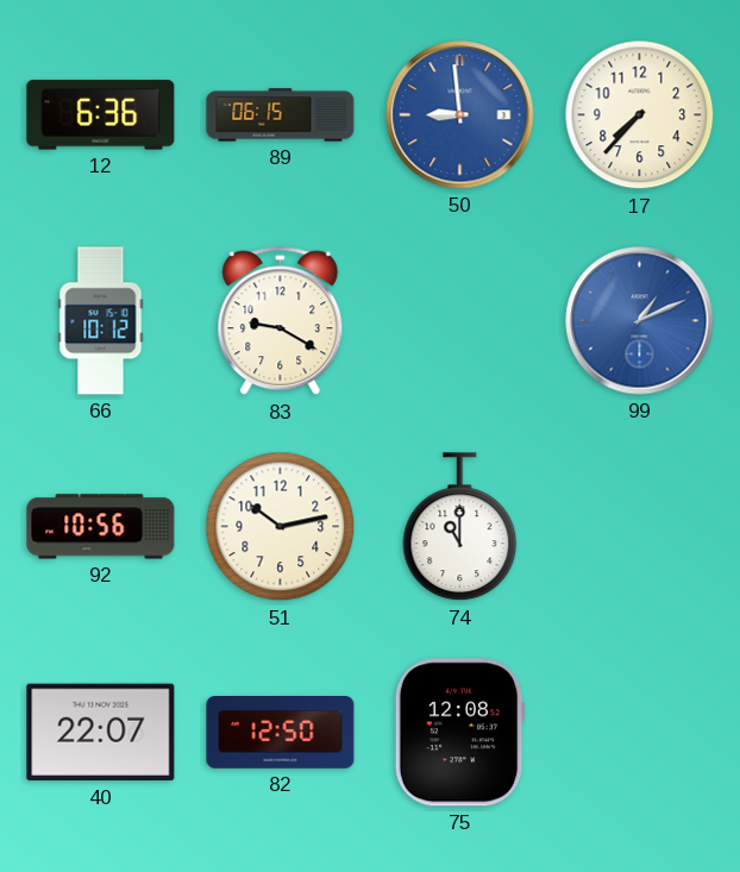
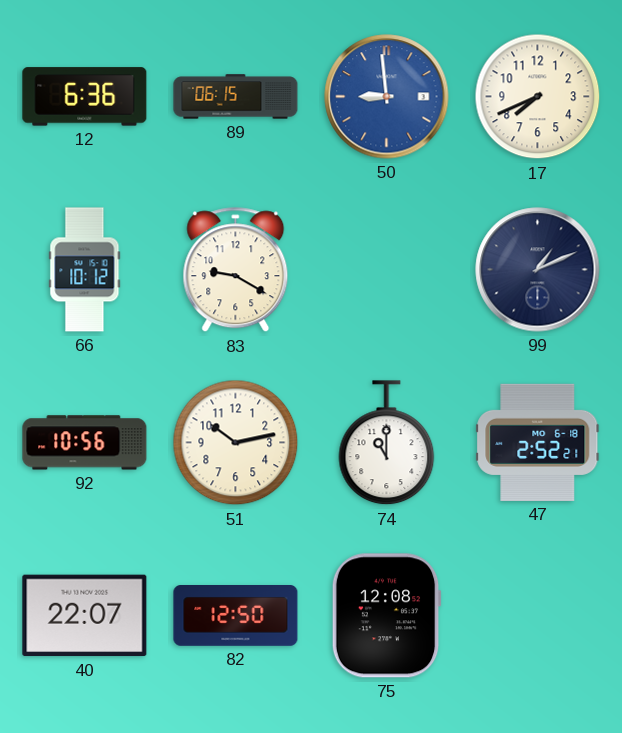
17: 7:37 -> 7:41 (538, 97)
99 dial: blue -> navy (538, 270)
47: none -> 2:52 (538, 442)
